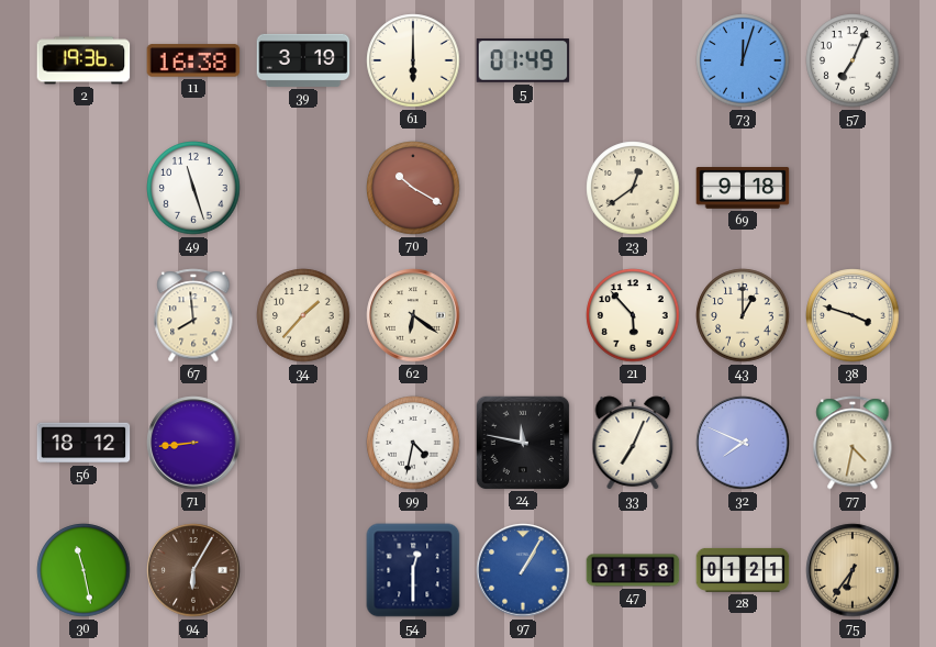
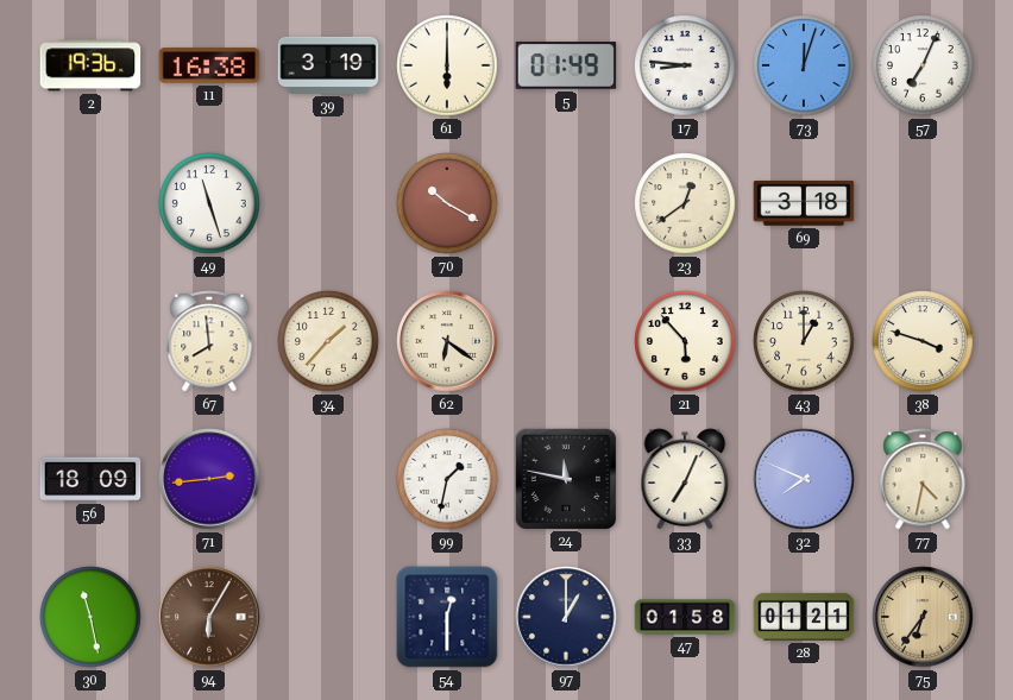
17: none -> 8:46 (685, 65)
69: 9:18 -> 3:18 (804, 203)
56: 18:12 -> 18:09 (90, 479)
71: 8:44 -> 2:44 (209, 479)
99: 4:32 -> 1:32 (447, 479)
97: 1:05 -> 1:00 (566, 617)
97 dial: blue -> navy (566, 617)
